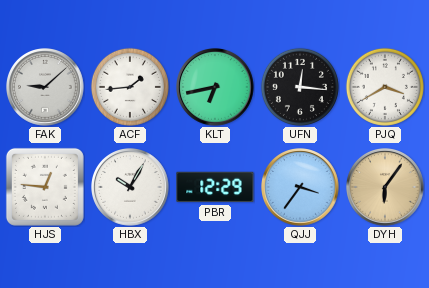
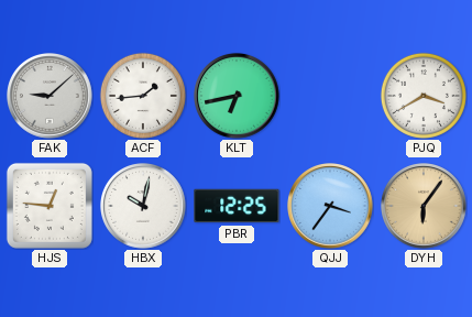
UFN: 12:16 -> none (300, 87)
HBX: 10:05 -> 10:02 (144, 207)
PBR: 12:29 -> 12:25 (237, 206)
